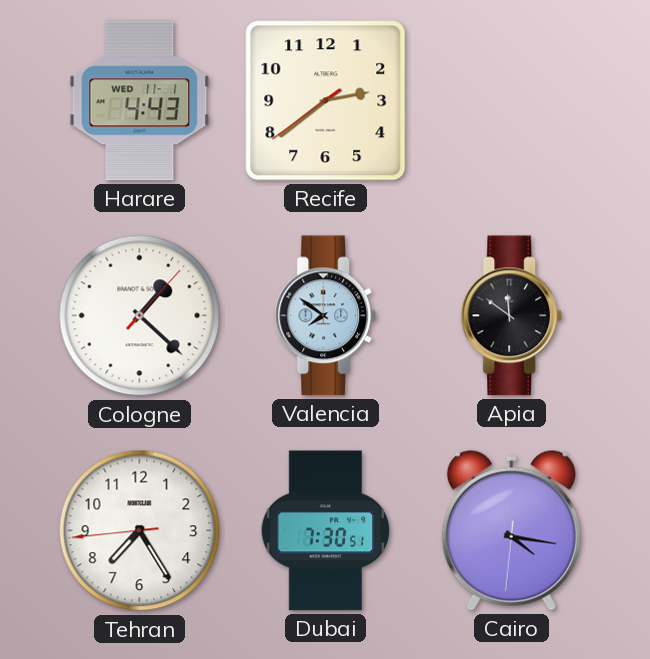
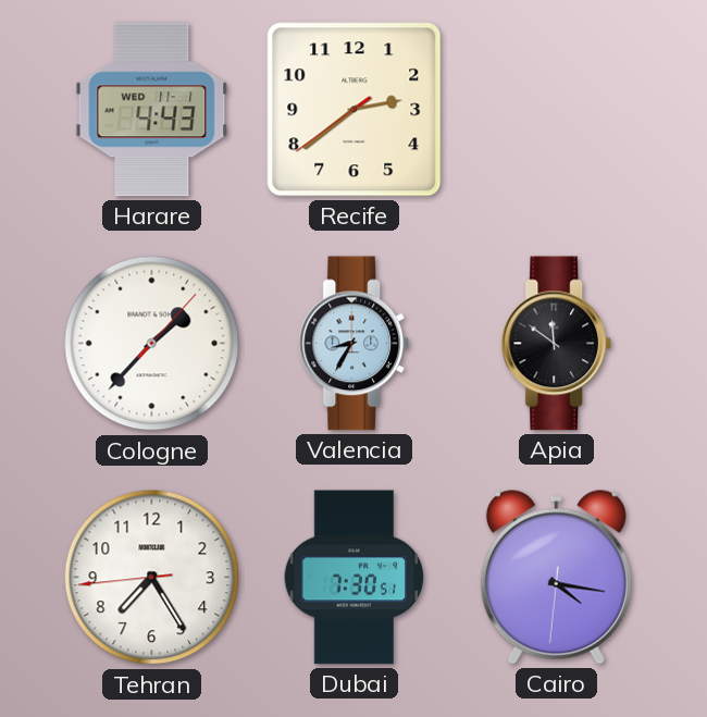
Cologne: 1:22 -> 1:37 (152, 344)
Valencia: 7:51 -> 8:35 (355, 344)
